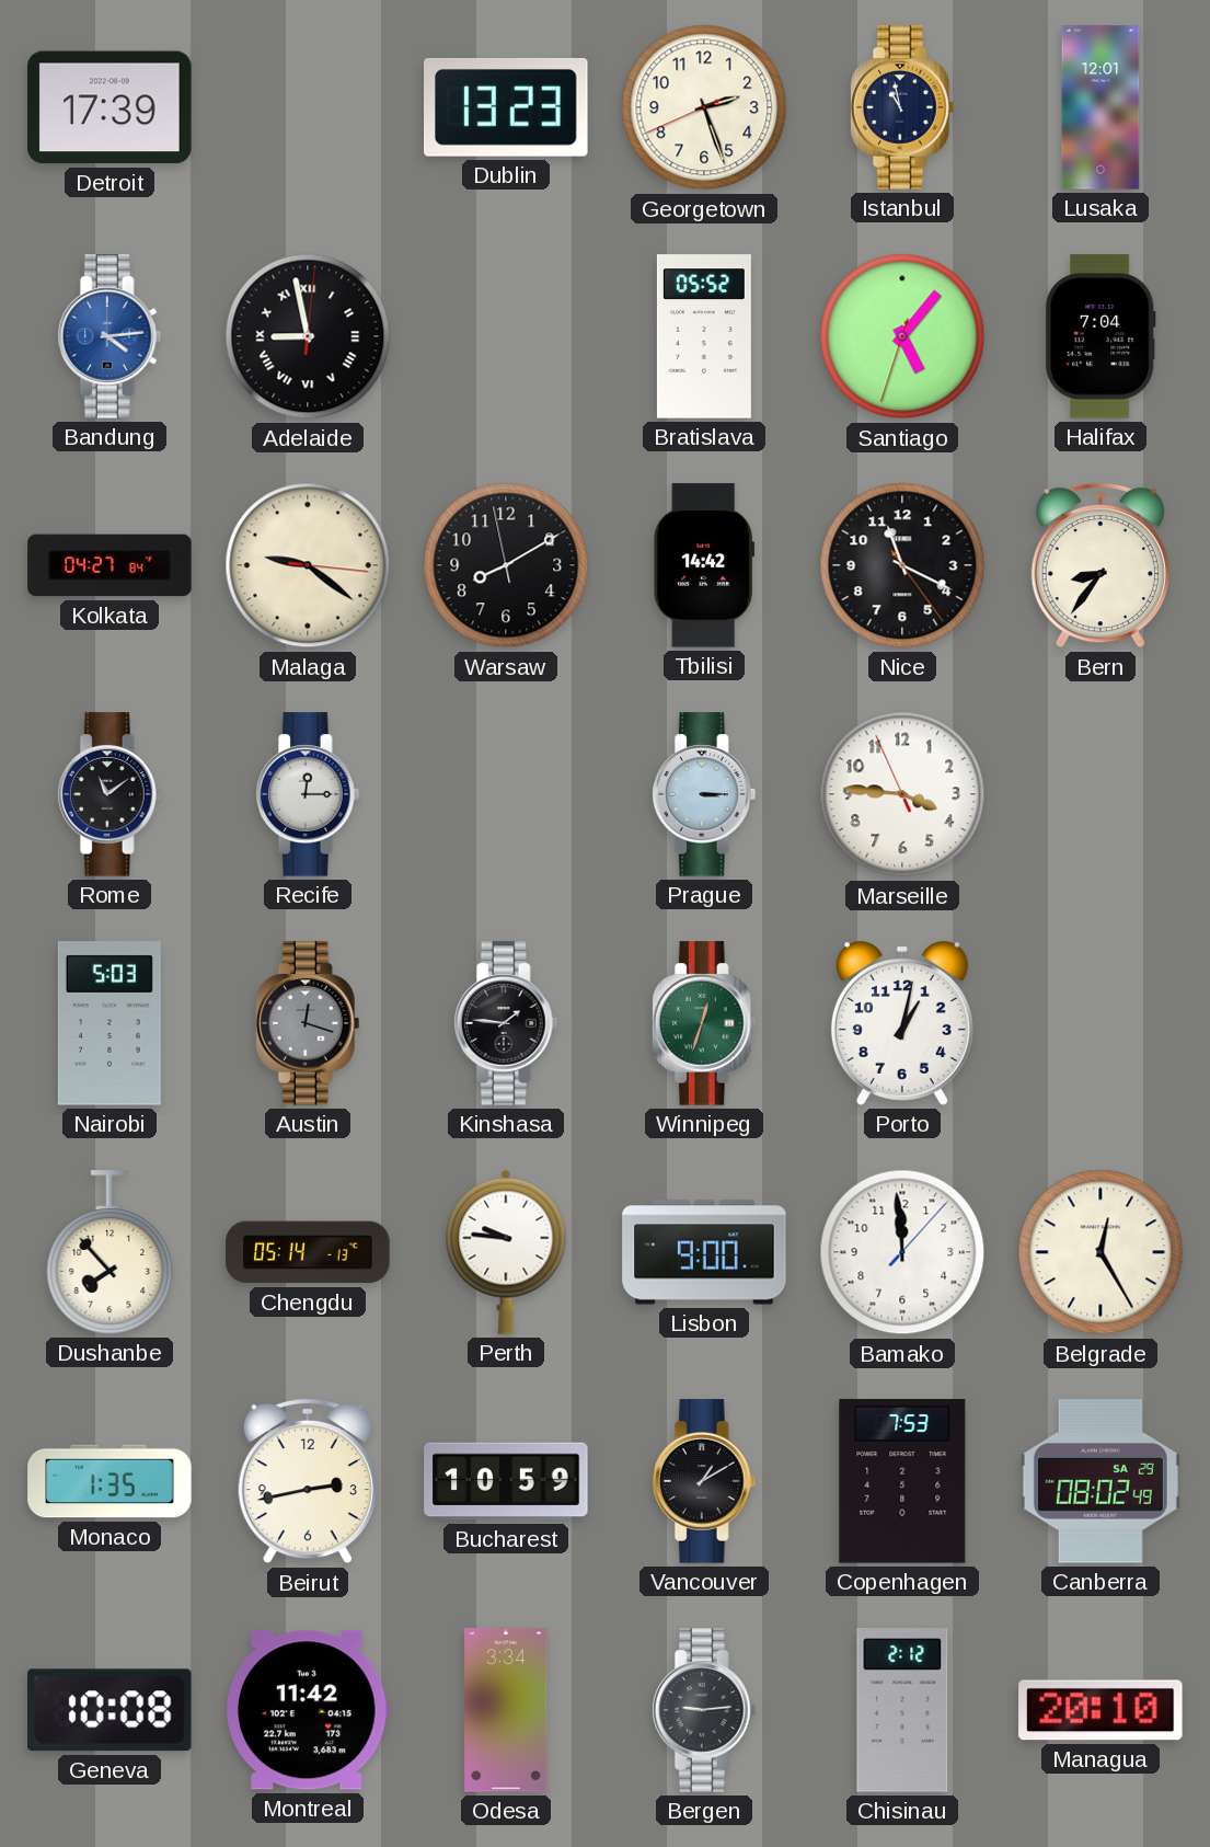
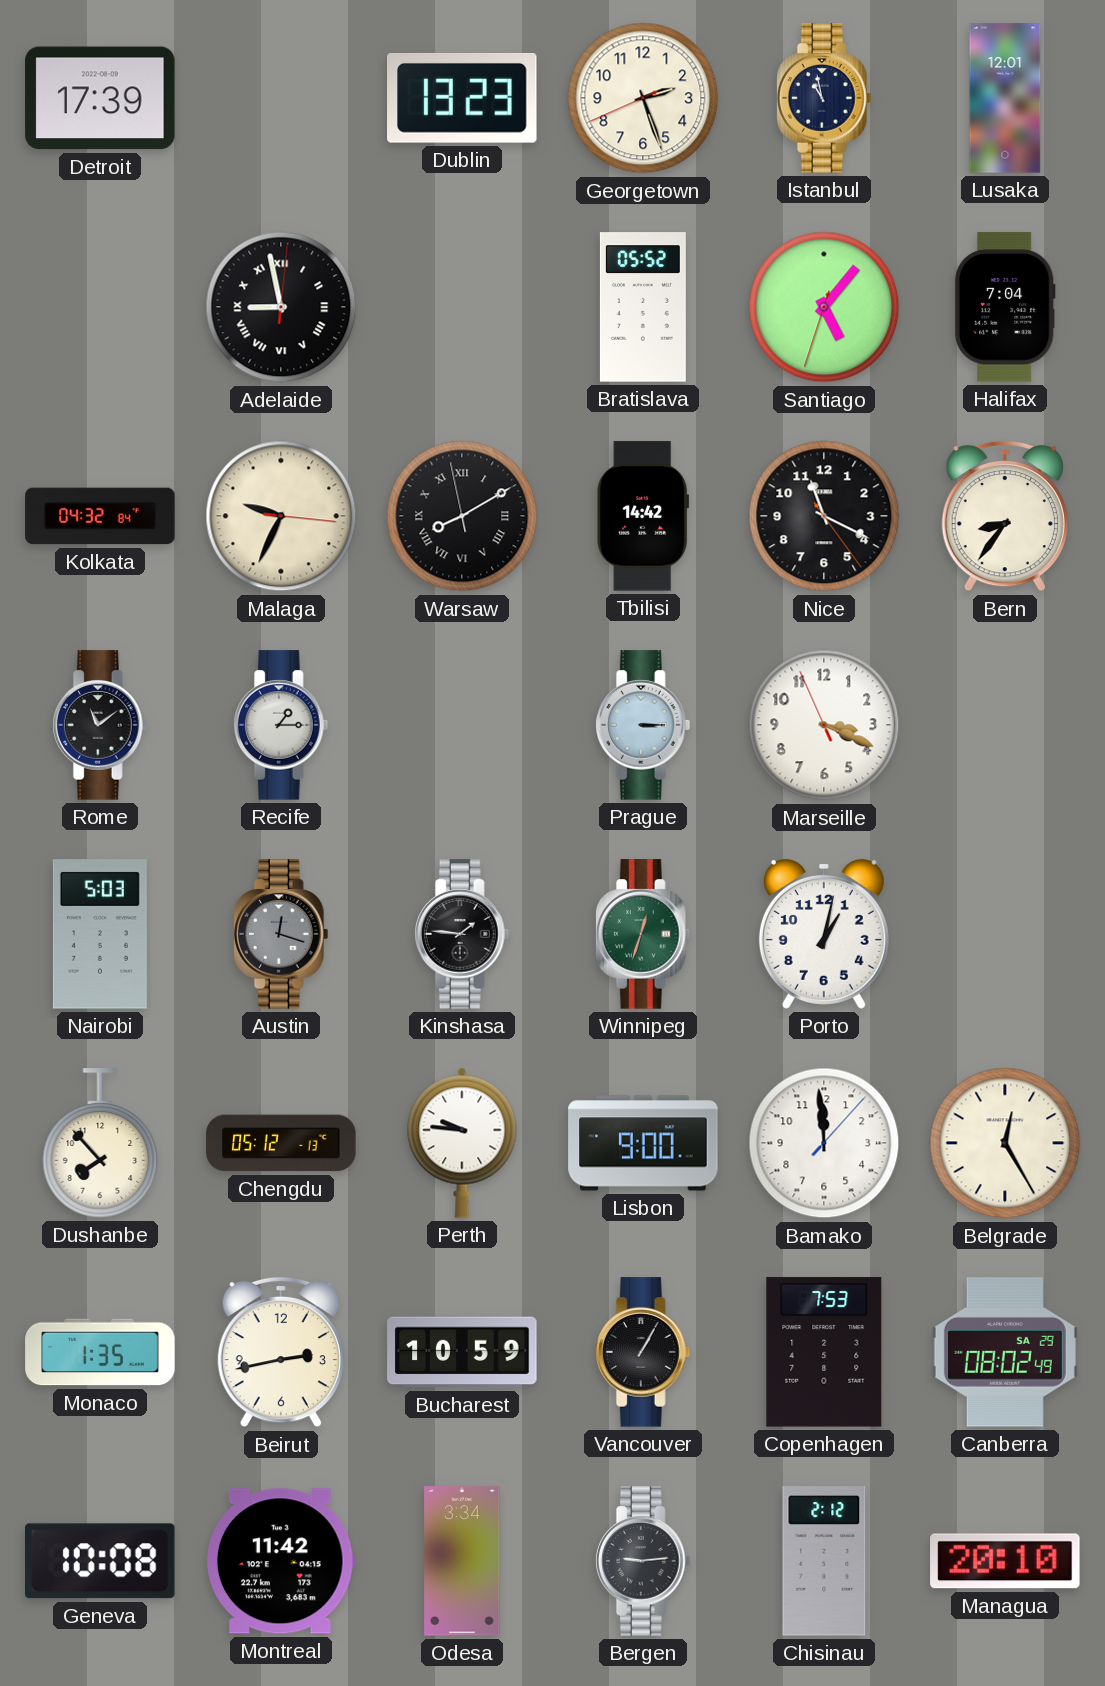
Bandung: 4:14 -> none (110, 336)
Kolkata: 04:27 -> 04:32 (100, 516)
Malaga: 9:21 -> 9:34 (281, 516)
Warsaw numerals: Arabic -> Roman (462, 516)
Recife: 12:15 -> 1:15 (281, 725)
Marseille: 3:45 -> 3:18 (824, 725)
Chengdu: 05:14 -> 05:12 (281, 1143)
Vancouver: 1:10 -> 1:05 (643, 1352)
